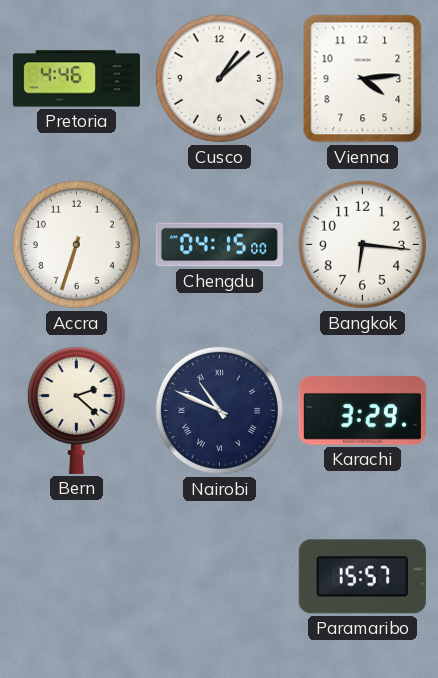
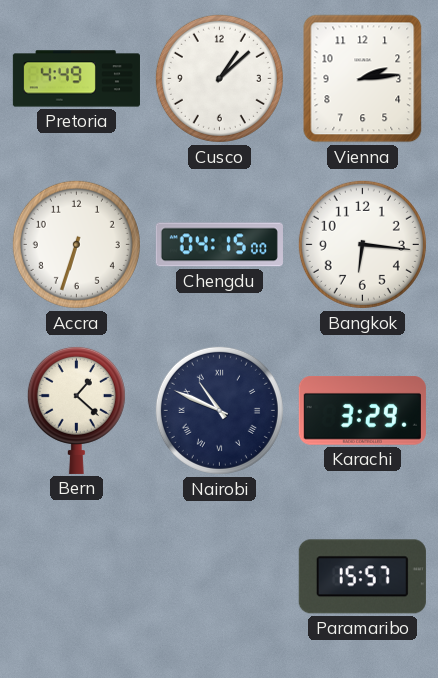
Pretoria: 4:46 -> 4:49 (76, 79)
Vienna: 4:14 -> 2:14 (363, 79)
Bern: 2:22 -> 1:22 (76, 410)
